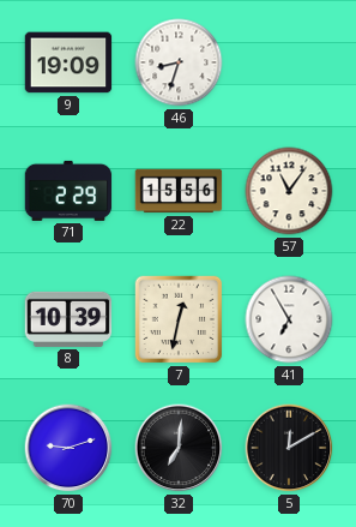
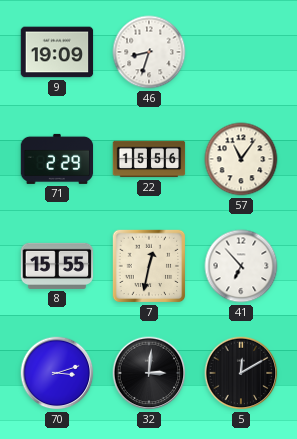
8: 10:39 -> 15:55 (57, 266)
41: 6:55 -> 6:53 (241, 266)
70: 9:12 -> 3:12 (57, 373)
32: 7:01 -> 3:01 (149, 373)
